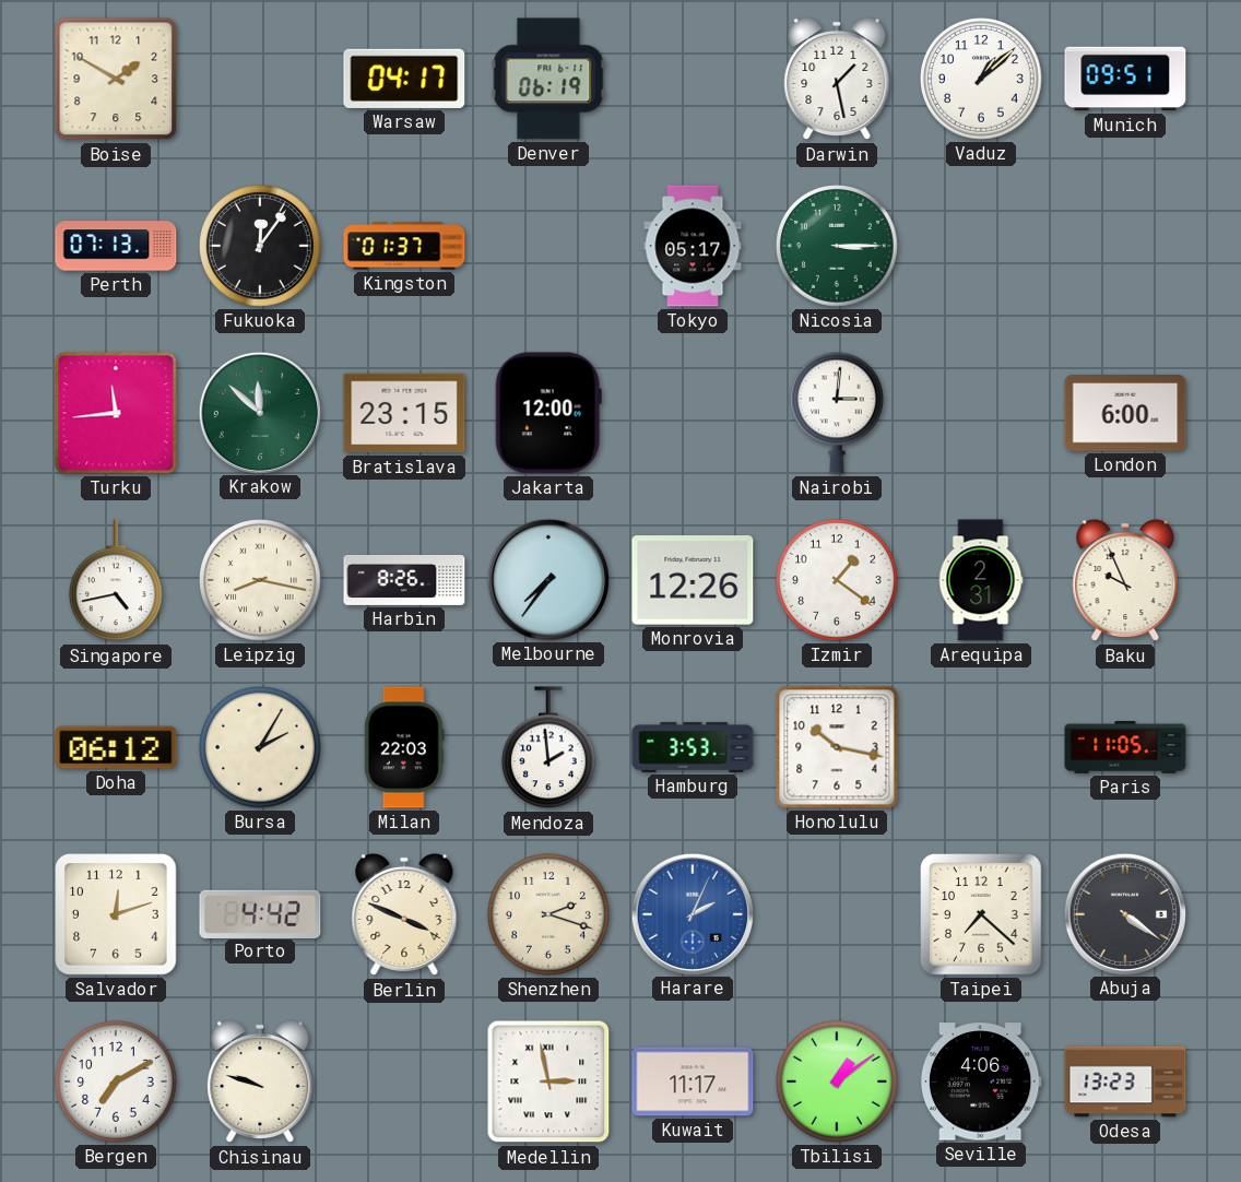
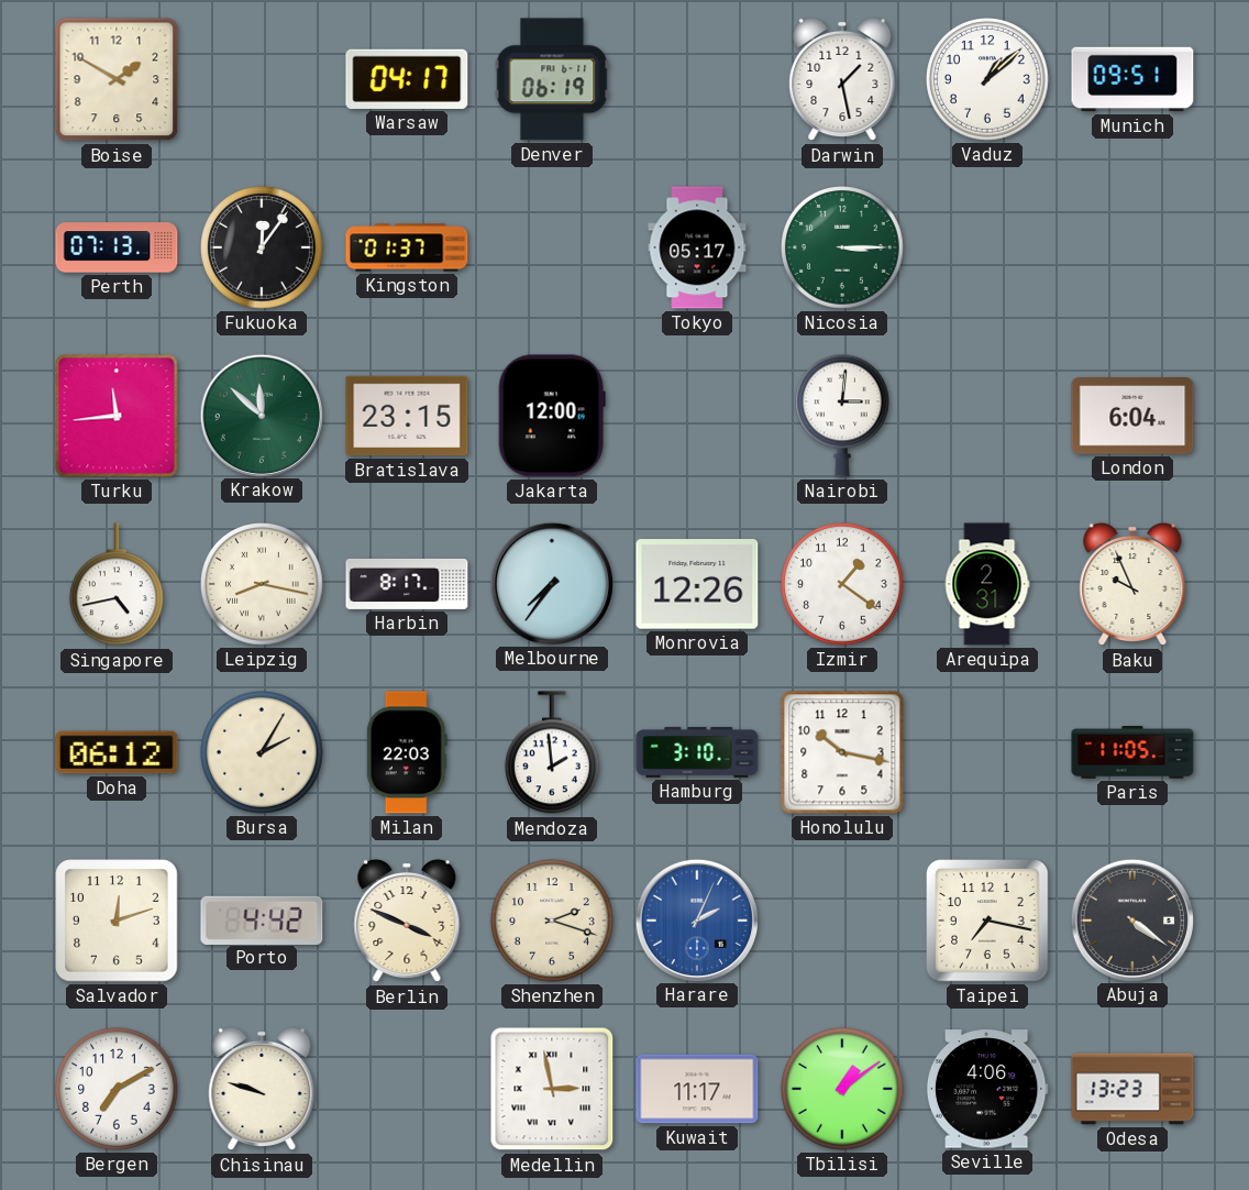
London: 6:00 -> 6:04 (1132, 416)
Harbin: 8:26 -> 8:17 (407, 584)
Hamburg: 3:53 -> 3:10 (697, 752)
Taipei: 7:22 -> 7:17 (987, 921)
